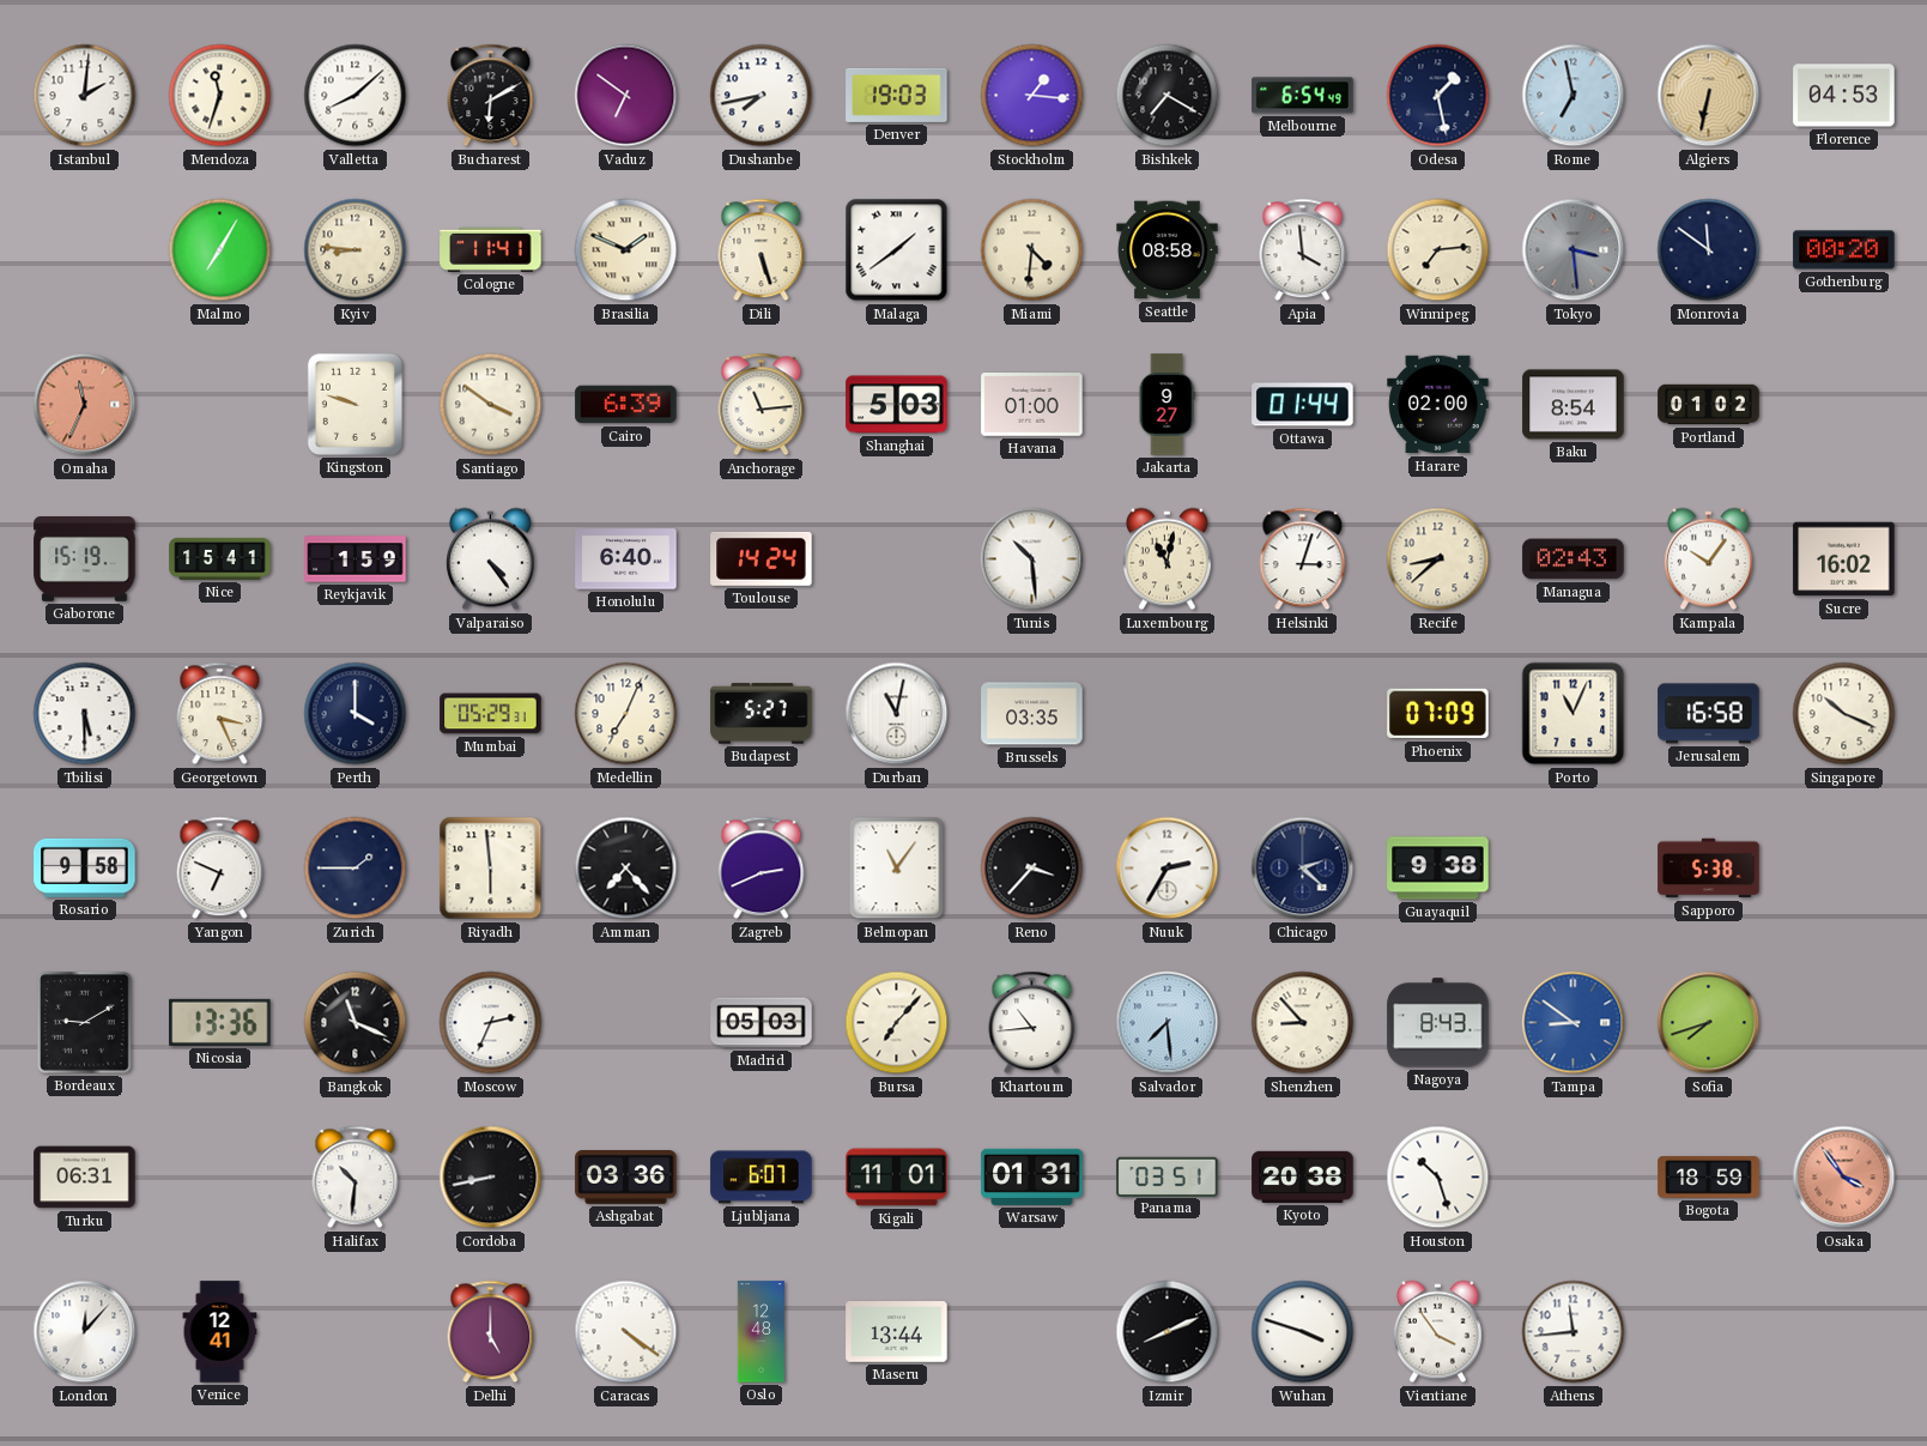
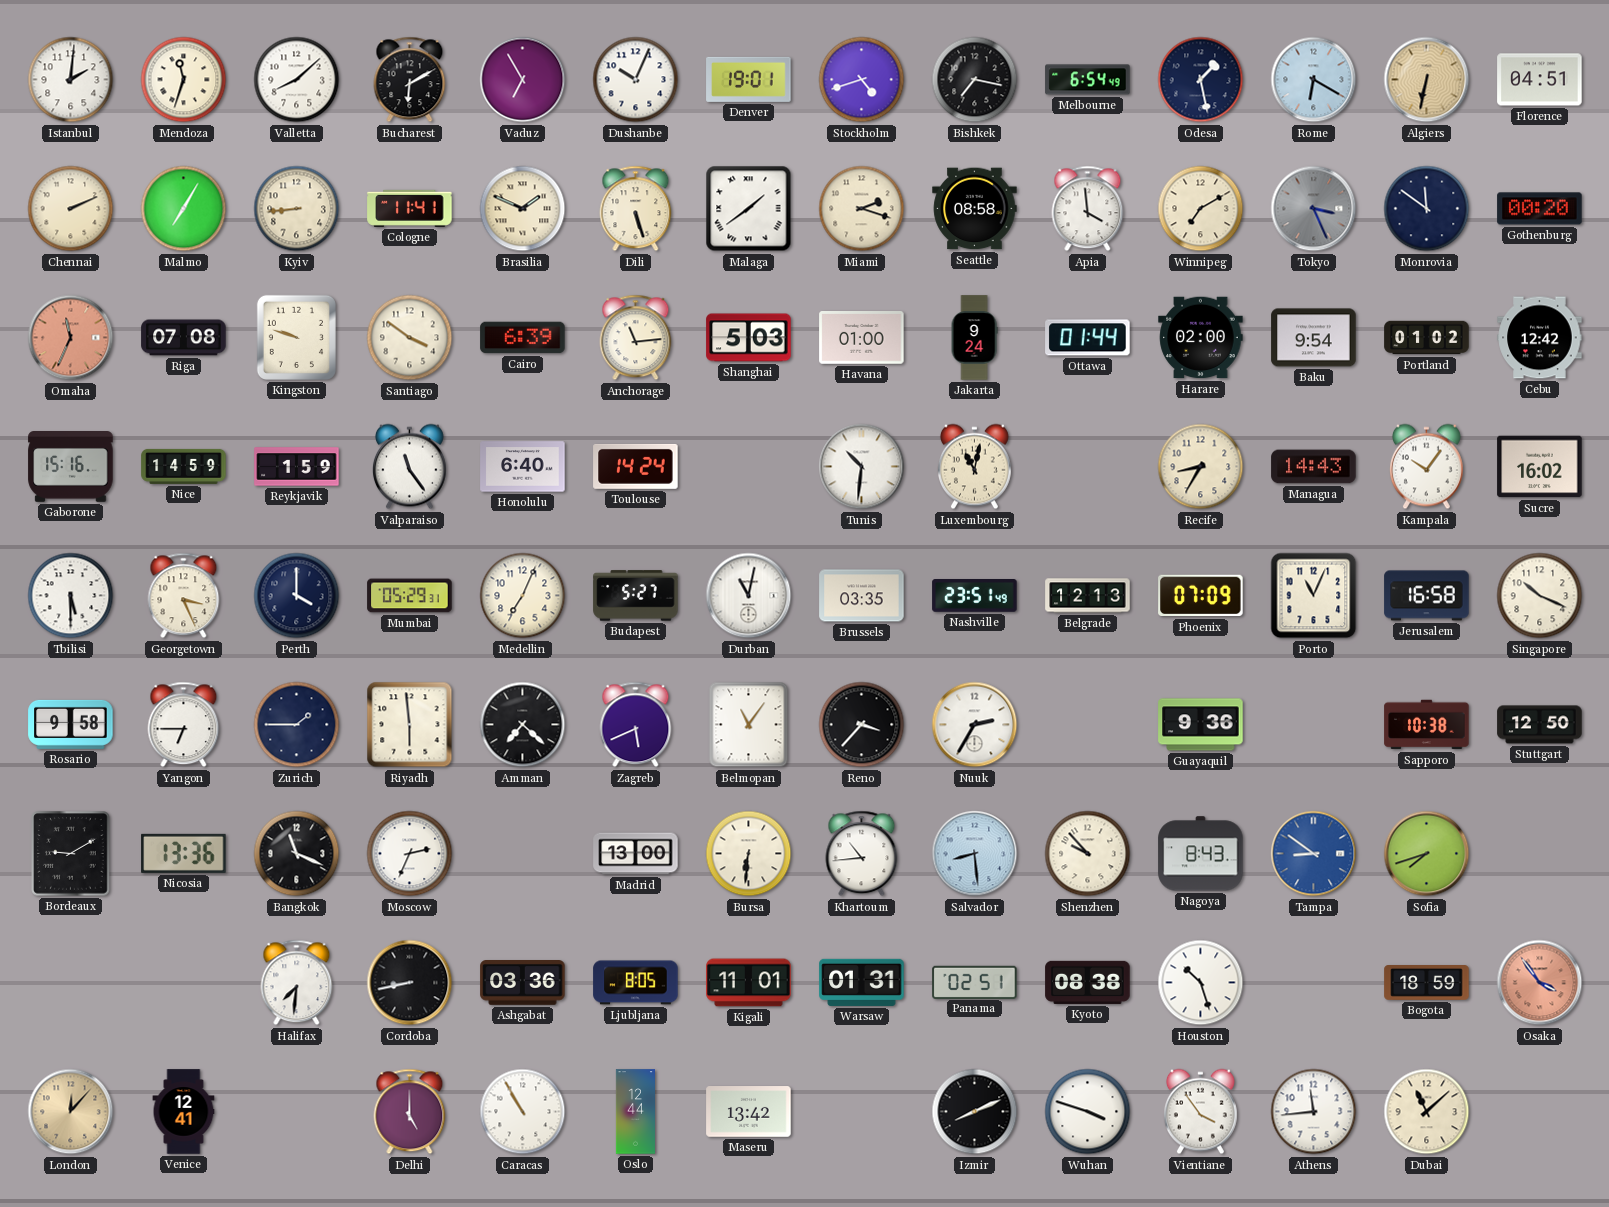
Vaduz: 6:51 -> 6:55 (523, 80)
Dushanbe: 7:43 -> 10:04 (636, 80)
Denver: 19:03 -> 19:01 (749, 79)
Stockholm: 1:16 -> 4:42 (862, 80)
Bishkek: 7:20 -> 7:17 (975, 80)
Rome: 6:58 -> 6:20 (1314, 80)
Florence: 04:53 -> 04:51 (1540, 80)
Chennai: none -> 2:11 (71, 209)
Kyiv: 8:46 -> 8:44 (297, 209)
Miami: 4:31 -> 2:18 (862, 209)
Winnipeg: 7:14 -> 7:10 (1201, 209)
Tokyo: 3:29 -> 3:26 (1314, 209)
Riga: none -> 07:08 (184, 338)
Jakarta: 9:27 -> 9:24 (974, 338)
Baku: 8:54 -> 9:54 (1314, 338)
Cebu: none -> 12:42 (1540, 338)
Gaborone: 15:19 -> 15:16 (71, 467)
Nice: 15:41 -> 14:59 (184, 466)
Valparaiso: 4:24 -> 11:24 (409, 467)
Tunis: 10:29 -> 10:31 (862, 467)
Helsinki: 3:03 -> none (1303, 559)
Recife: 8:38 -> 8:35 (1201, 467)
Managua: 02:43 -> 14:43 (1314, 467)
Nashville: none -> 23:51 (975, 596)
Belgrade: none -> 12:13 (1088, 596)
Yangon: 6:49 -> 6:45 (184, 725)
Amman: 7:23 -> 7:22 (523, 725)
Zagreb: 2:41 -> 5:41 (636, 725)
Chicago: 2:22 -> none (1303, 869)
Guayaquil: 9:38 -> 9:36 (1201, 725)
Sapporo: 5:38 -> 10:38 (1427, 725)
Stuttgart: none -> 12:50 (1540, 725)
Madrid: 05:03 -> 13:00 (636, 854)
Bursa: 7:07 -> 6:31 (749, 854)
Salvador: 7:29 -> 8:29 (975, 854)
Shenzhen: 8:53 -> 9:53 (1088, 854)
Turku: 06:31 -> none (85, 1178)
Halifax: 10:31 -> 7:31 (297, 983)
Ljubljana: 6:07 -> 8:05 (636, 983)
Panama: 03:51 -> 02:51 (975, 982)
Kyoto: 20:38 -> 08:38 (1088, 982)
London dial: white -> champagne (71, 1112)
Caracas: 4:21 -> 10:55 (523, 1112)
Oslo: 12:48 -> 12:44 (635, 1112)
Maseru: 13:44 -> 13:42 (749, 1112)
Dubai: none -> 11:08 (1427, 1112)
